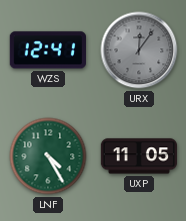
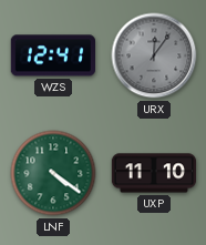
LNF: 4:25 -> 4:21 (53, 173)
UXP: 11:05 -> 11:10 (154, 173)
